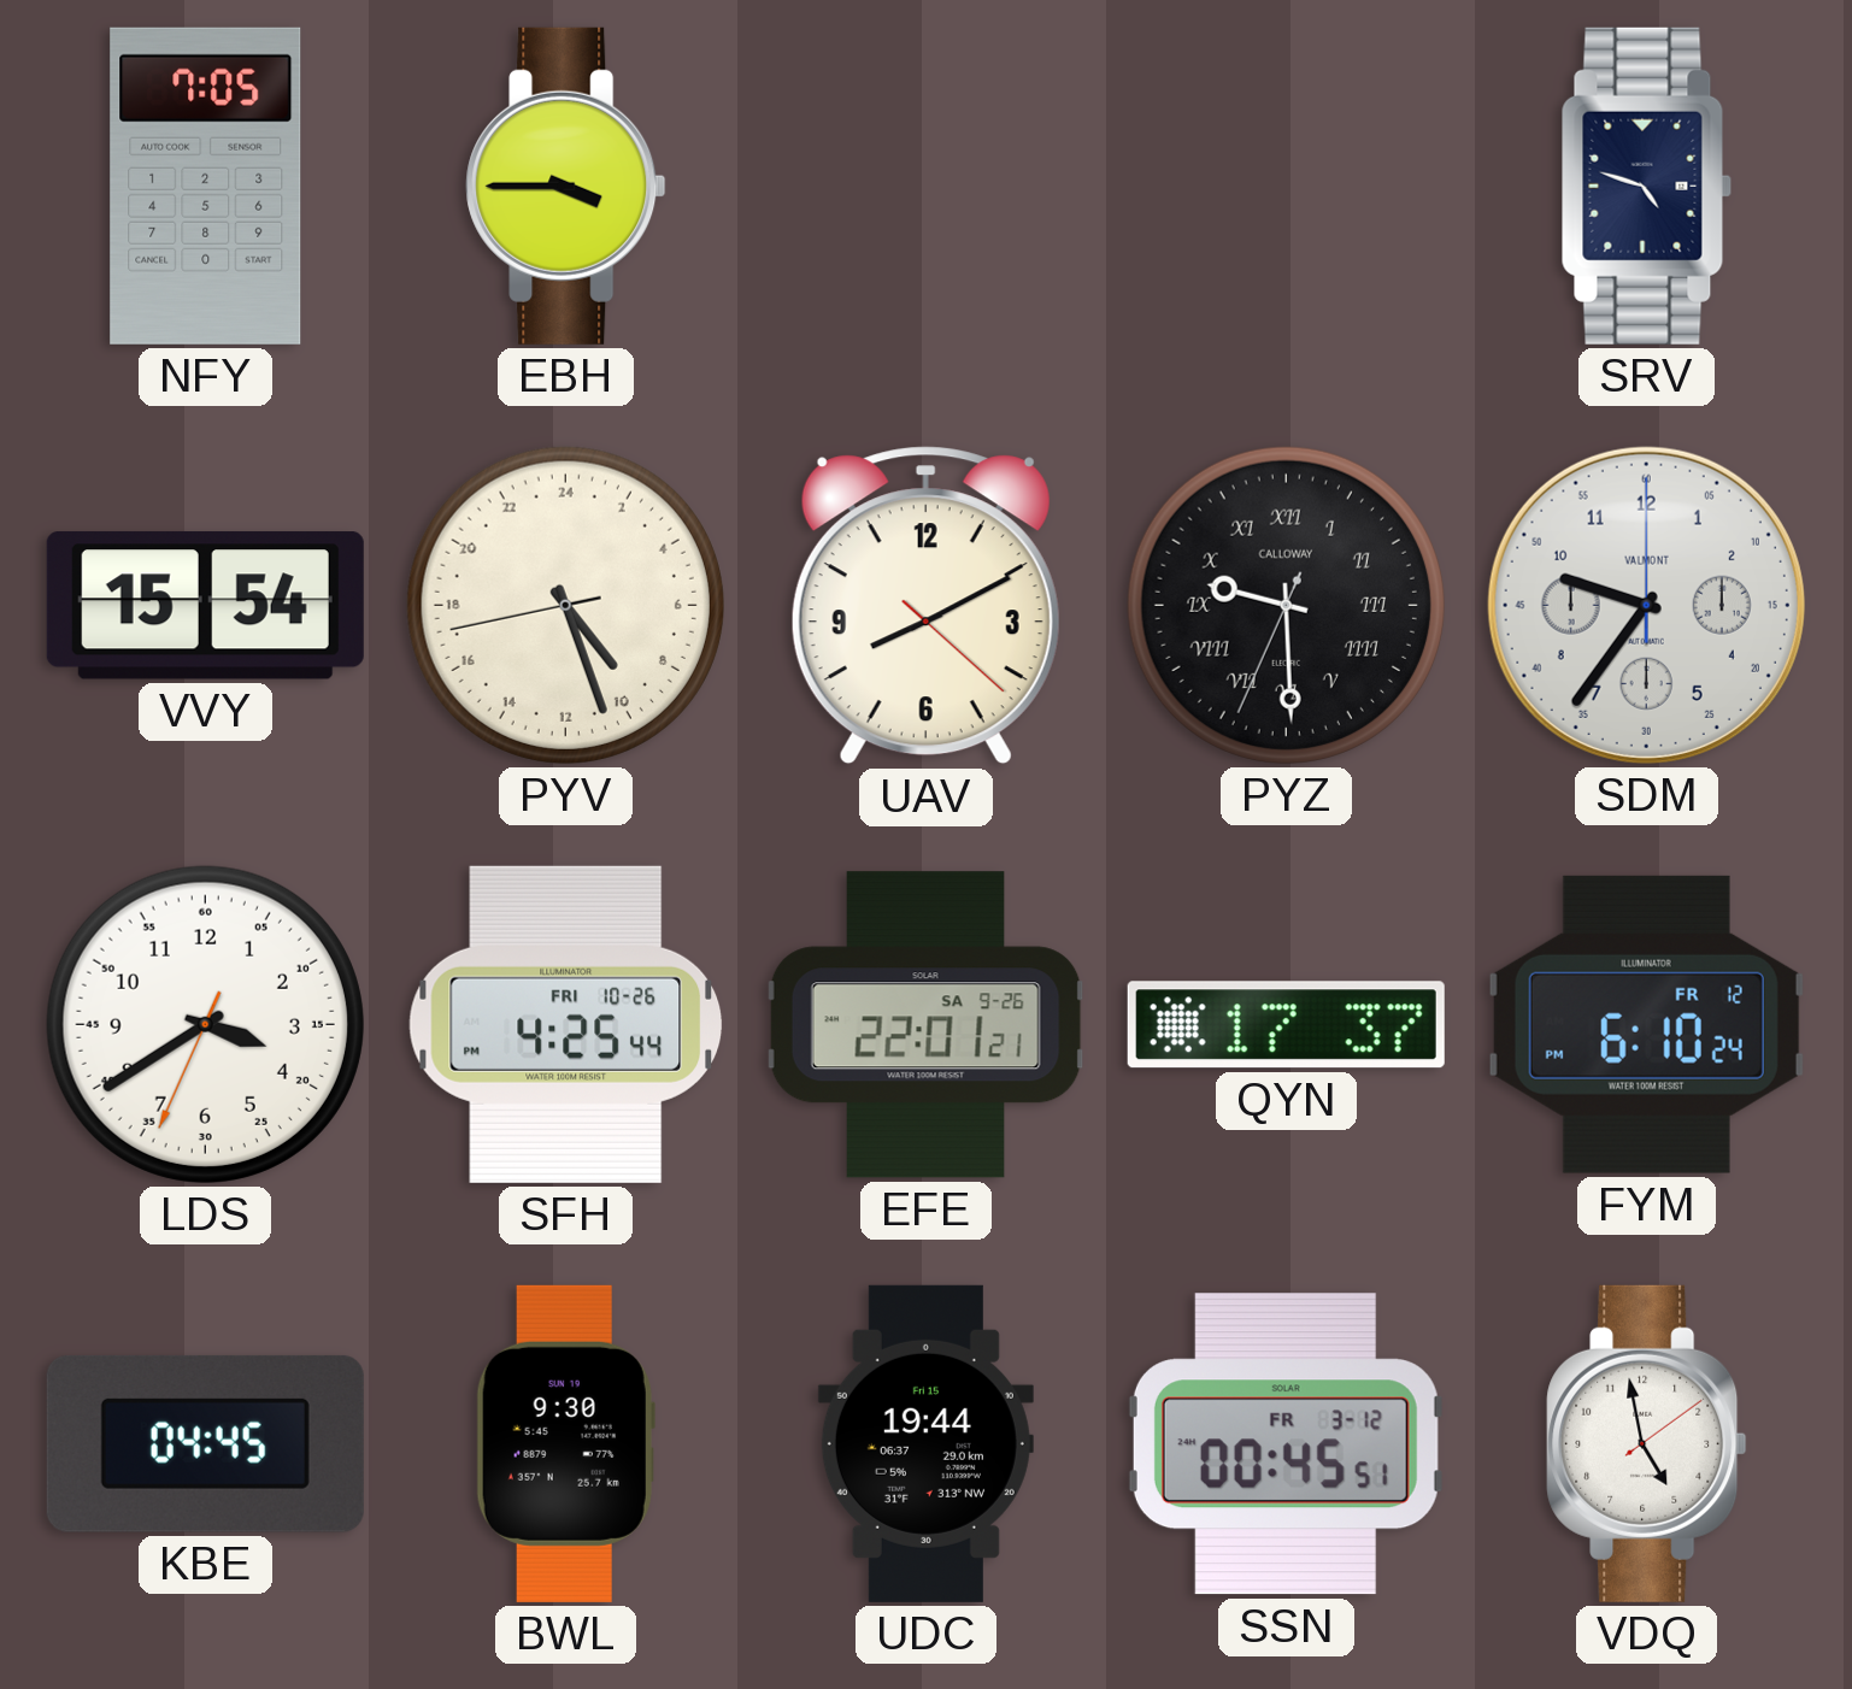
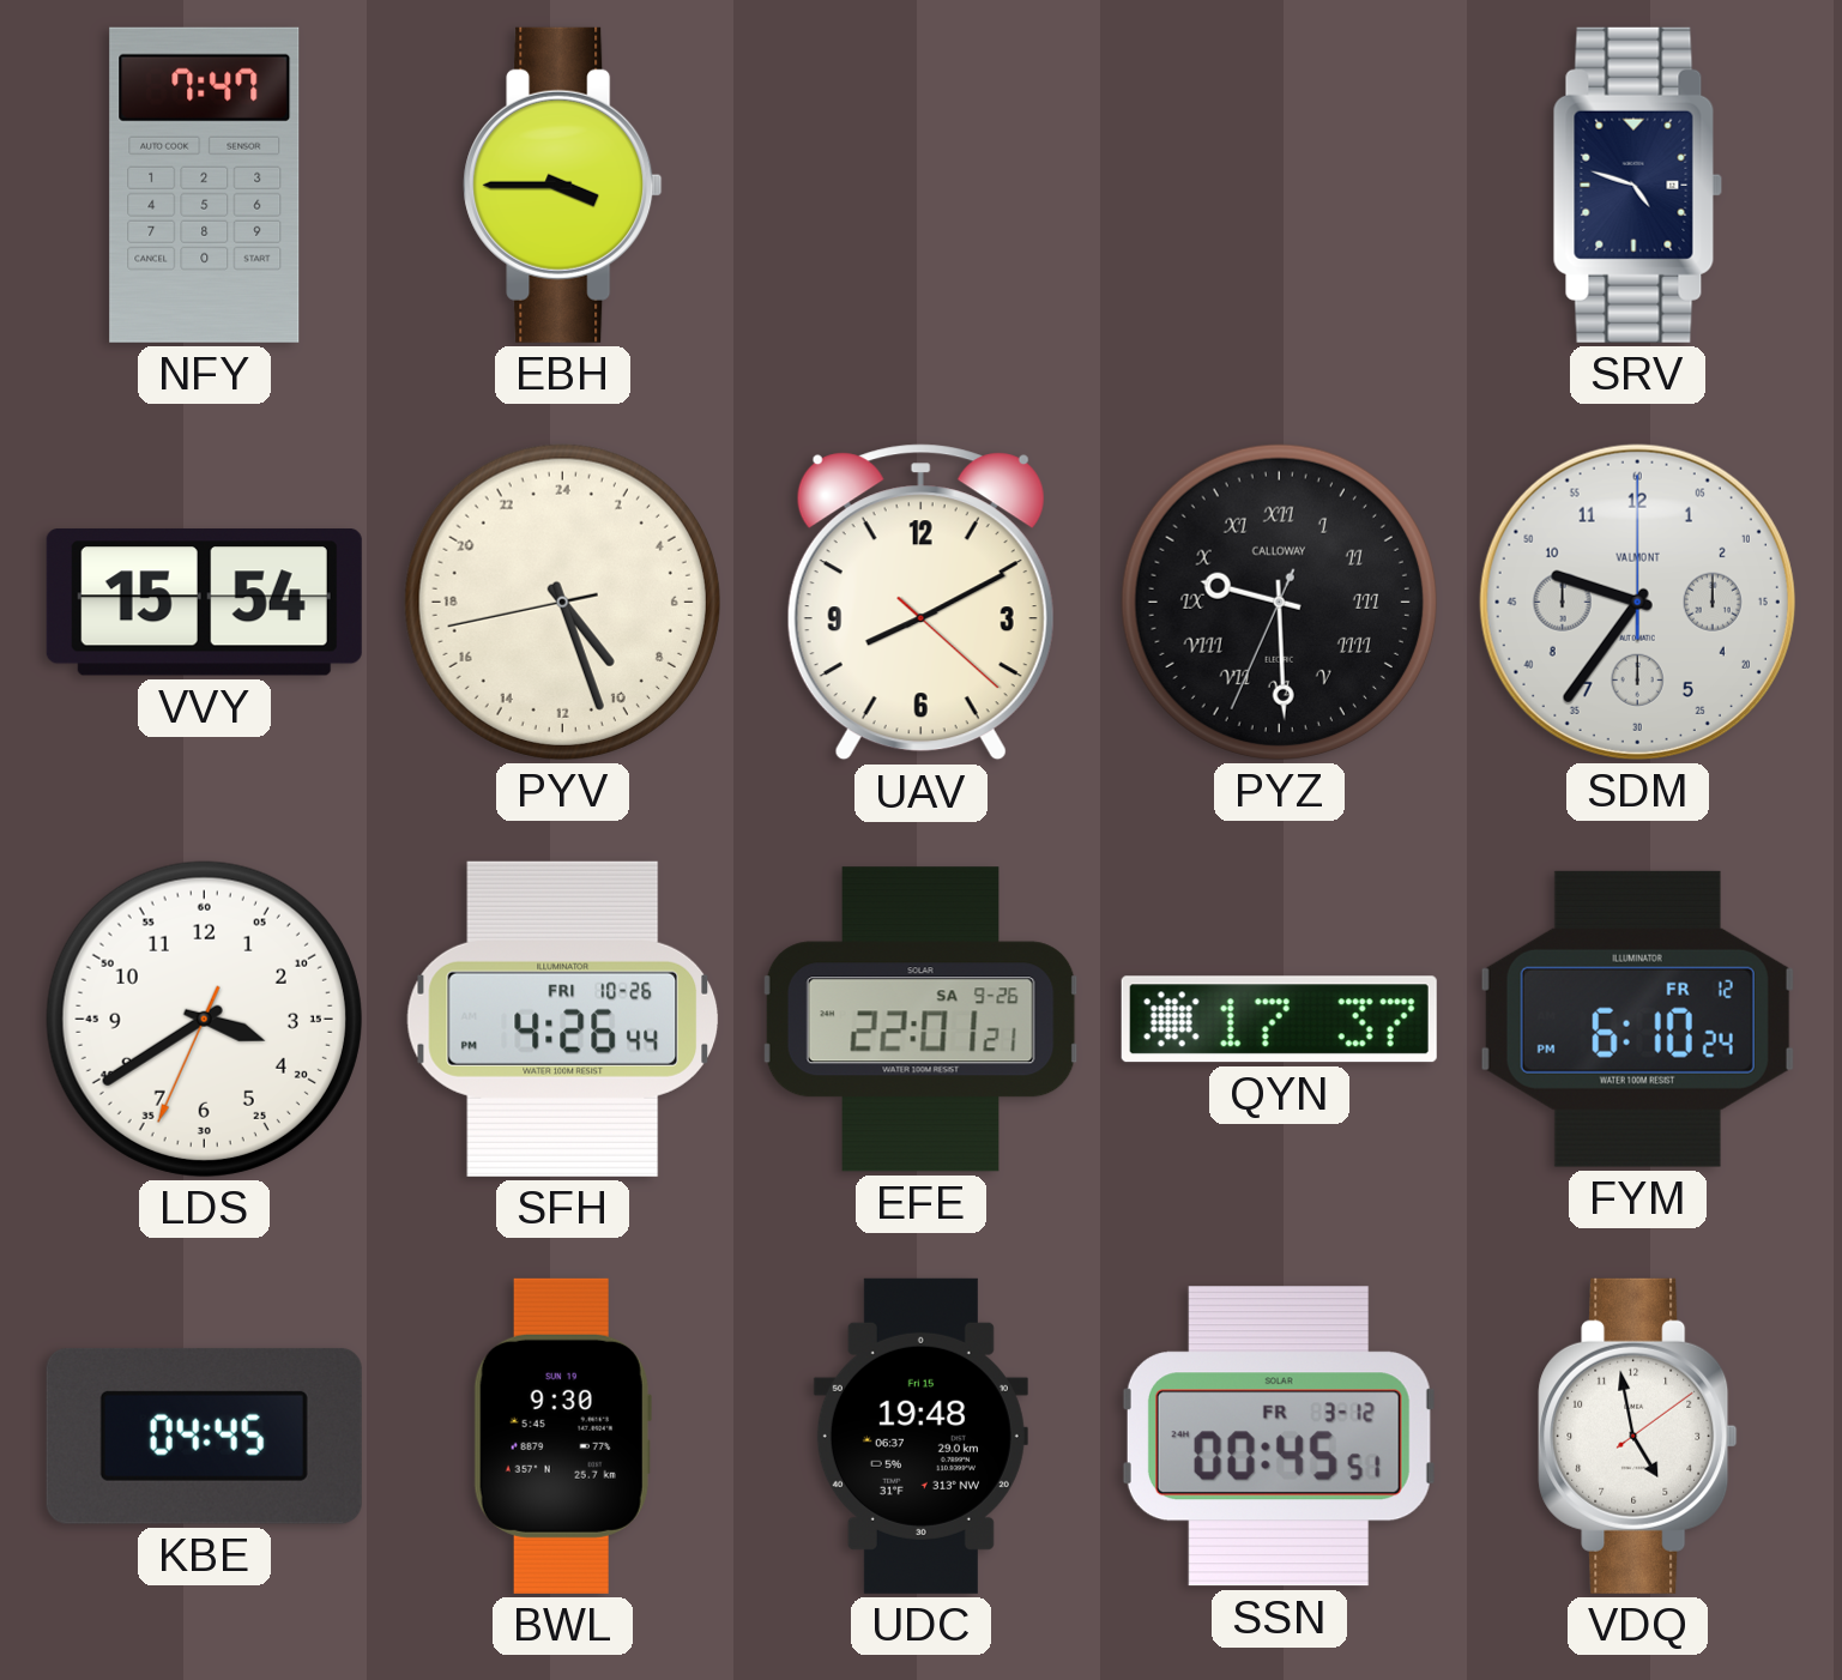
NFY: 7:05 -> 7:47 (205, 185)
SFH: 4:25 -> 4:26 (563, 1019)
UDC: 19:44 -> 19:48 (920, 1436)
